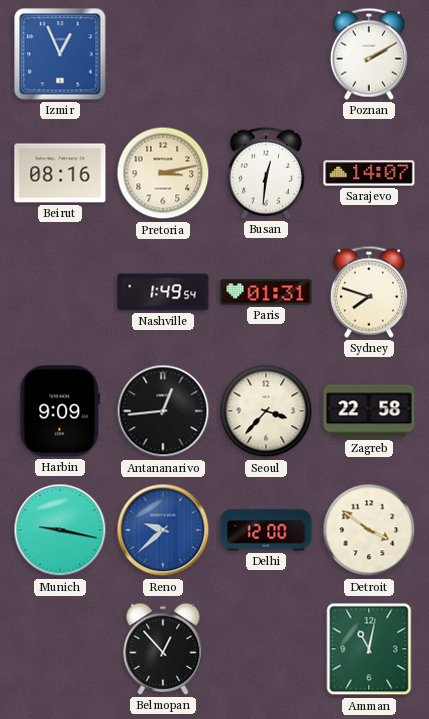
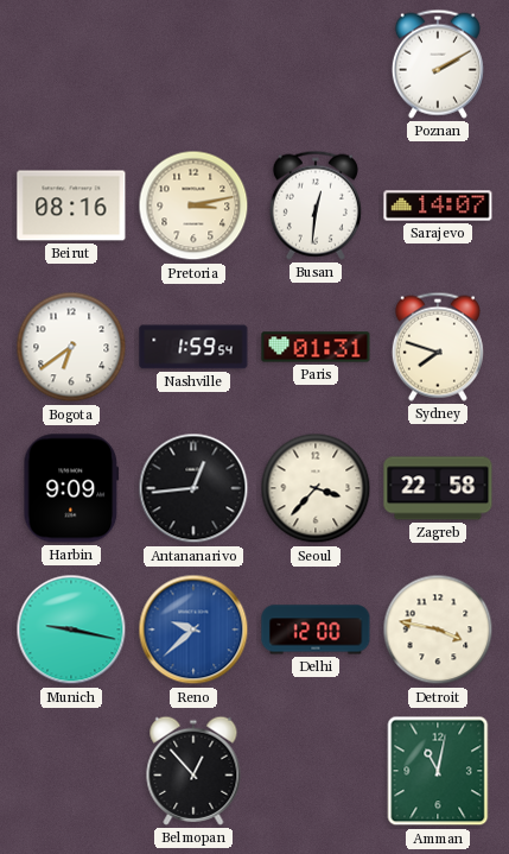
Izmir: 12:56 -> none (60, 54)
Bogota: none -> 6:39 (71, 347)
Nashville: 1:49 -> 1:59 (193, 347)
Detroit: 3:51 -> 3:47 (438, 630)
